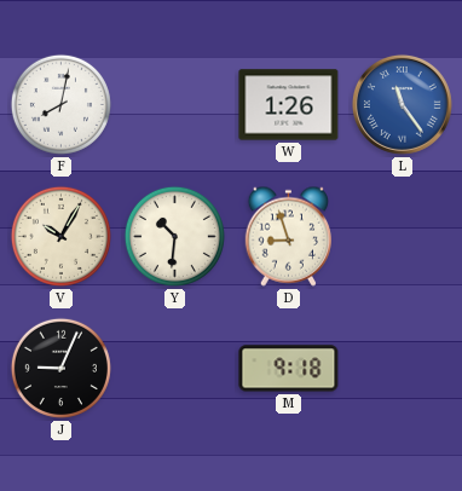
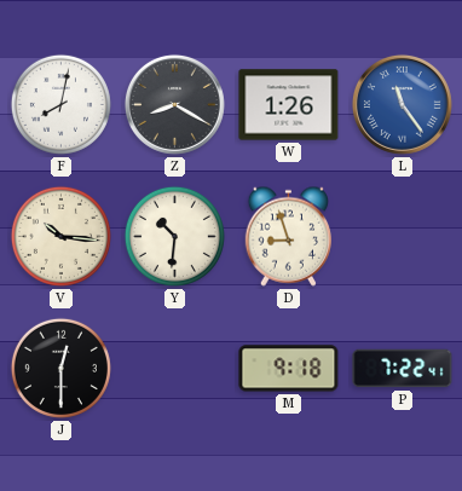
Z: none -> 8:20 (174, 104)
V: 10:05 -> 10:16 (60, 236)
J: 9:04 -> 12:30 (60, 368)
P: none -> 7:22 (403, 369)
